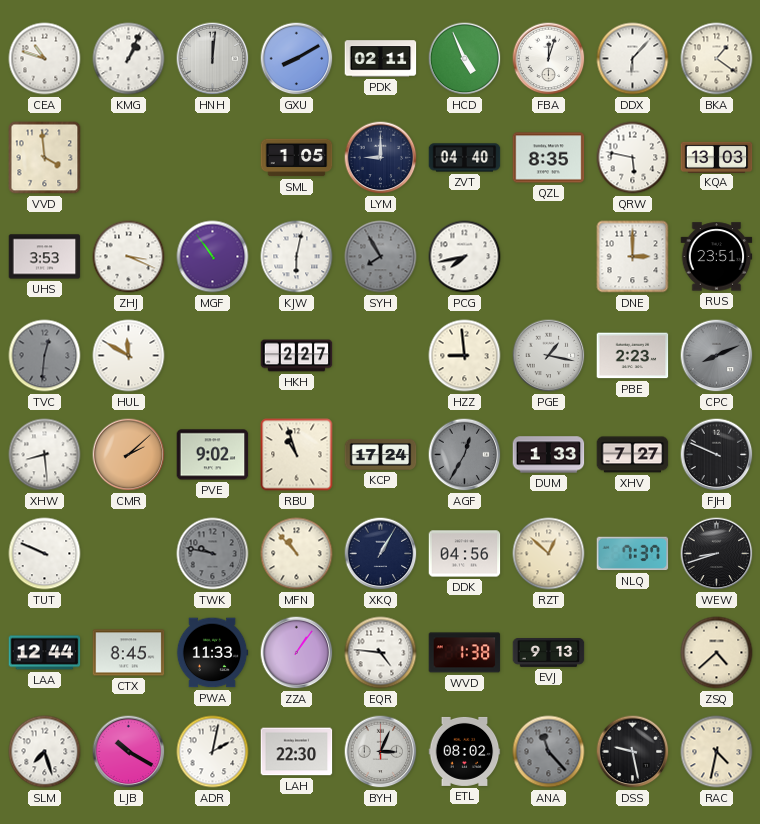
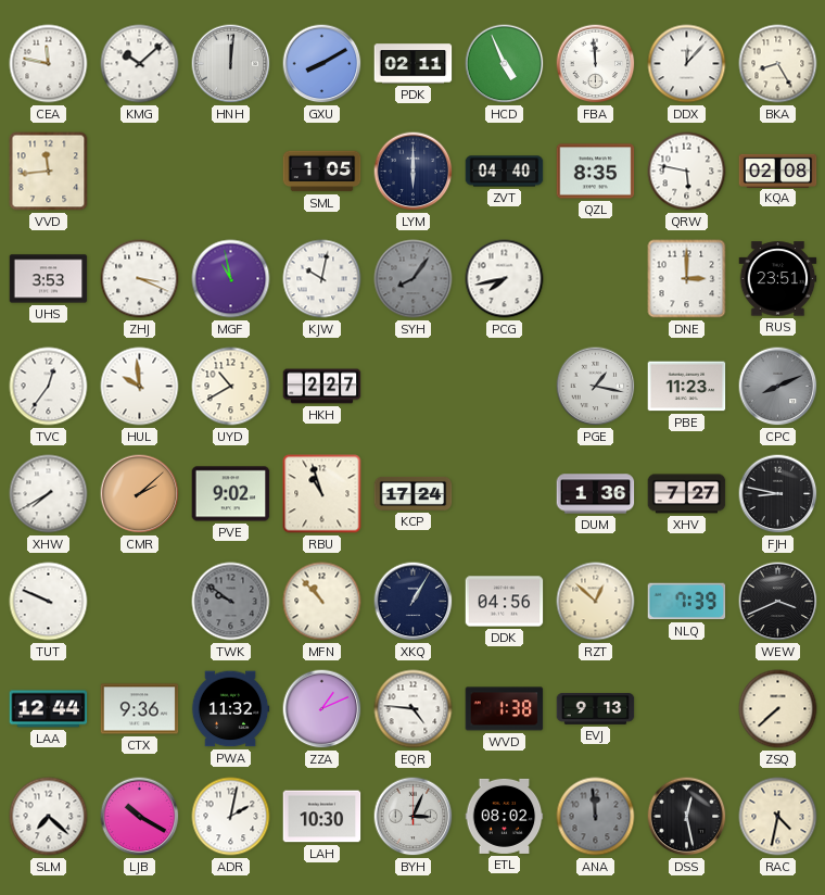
CEA: 10:48 -> 11:47 (49, 64)
KMG: 1:04 -> 10:08 (140, 64)
FBA: 12:03 -> 11:59 (596, 64)
DDX: 6:07 -> 12:07 (687, 64)
BKA: 1:21 -> 8:25 (778, 64)
VVD: 3:59 -> 11:44 (49, 172)
LYM: 9:00 -> 6:00 (414, 172)
KQA: 13:03 -> 02:08 (778, 171)
MGF: 10:54 -> 10:58 (231, 279)
KJW: 6:02 -> 10:02 (322, 279)
SYH: 7:55 -> 8:06 (414, 279)
TVC: 12:31 -> 12:36 (49, 387)
TVC dial: grey -> white (49, 387)
HUL: 11:50 -> 9:59 (140, 387)
UYD: none -> 10:40 (231, 387)
HZZ: 8:59 -> none (465, 356)
PBE: 2:23 -> 11:23 (687, 387)
XHW: 8:29 -> 7:40 (49, 494)
AGF: 12:35 -> none (465, 455)
DUM: 1:33 -> 1:36 (596, 494)
FJH: 9:49 -> 8:47 (778, 494)
TWK: 9:47 -> 9:51 (231, 602)
NLQ: 7:37 -> 7:39 (687, 602)
WEW: 8:42 -> 3:41 (778, 602)
CTX: 8:45 -> 9:36 (140, 709)
PWA: 11:33 -> 11:32 (230, 709)
ZZA: 1:06 -> 1:11 (322, 709)
ZSQ: 4:38 -> 7:38 (778, 709)
SLM: 7:27 -> 7:22 (49, 817)
LAH: 22:30 -> 10:30 (322, 817)
ANA: 11:23 -> 11:59 (596, 817)
DSS: 9:28 -> 12:28 (687, 817)
